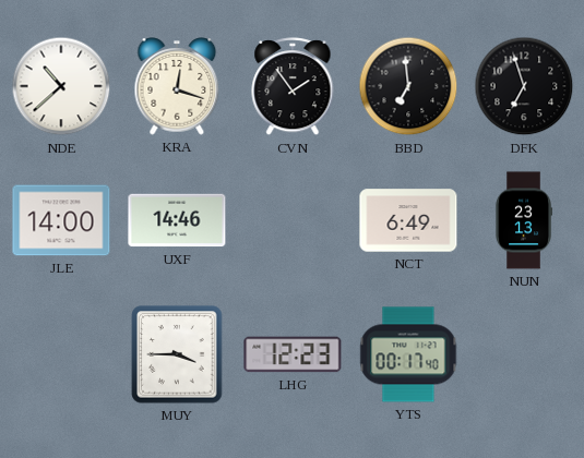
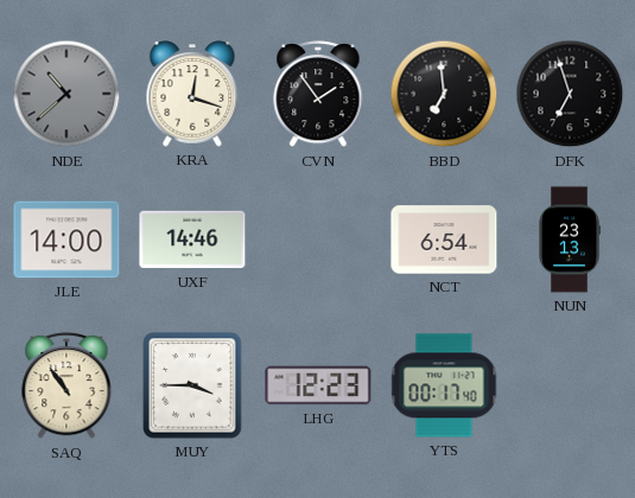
NDE dial: white -> grey (66, 94)
NCT: 6:49 -> 6:54 (444, 240)
SAQ: none -> 10:54 (66, 387)
